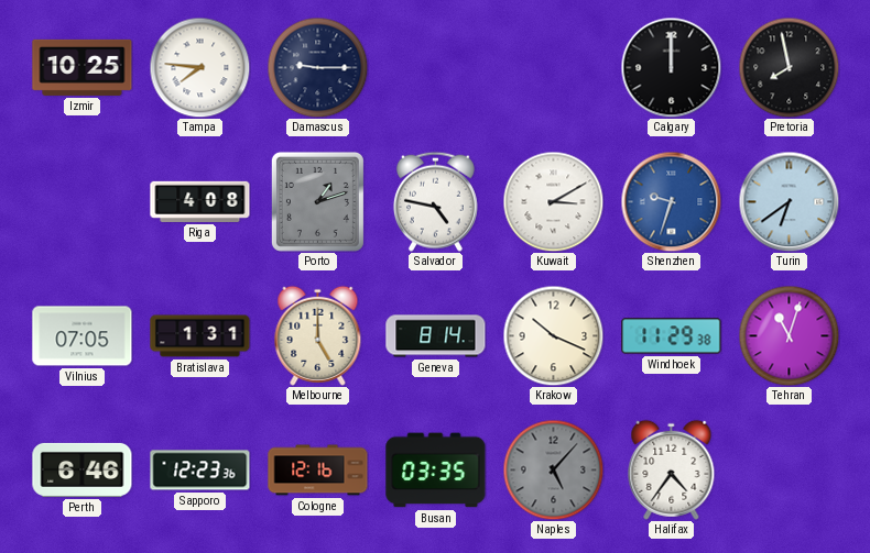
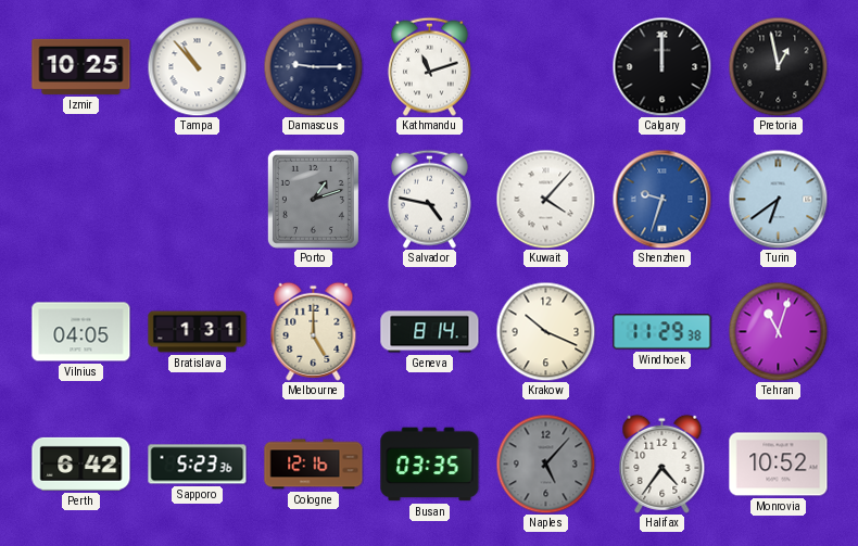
Tampa: 7:46 -> 10:53 (197, 66)
Kathmandu: none -> 11:12 (429, 66)
Pretoria: 7:58 -> 12:58 (778, 66)
Riga: 4:08 -> none (200, 201)
Kuwait: 3:10 -> 4:07 (545, 199)
Vilnius: 07:05 -> 04:05 (81, 332)
Perth: 6:46 -> 6:42 (81, 464)
Sapporo: 12:23 -> 5:23 (198, 465)
Monrovia: none -> 10:52 (779, 465)
